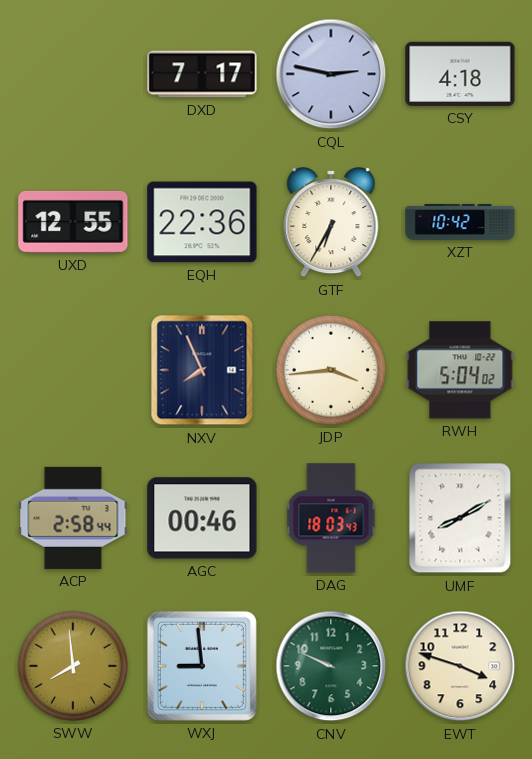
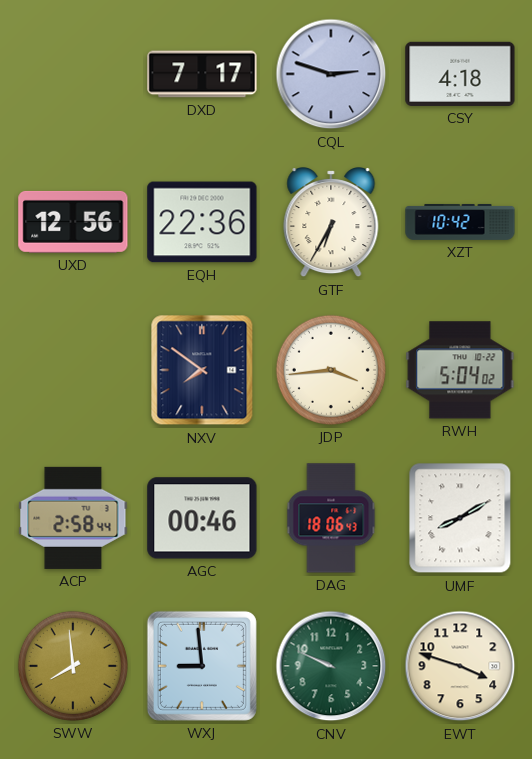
CQL: 2:47 -> 2:48 (331, 74)
UXD: 12:55 -> 12:56 (73, 222)
NXV: 7:56 -> 7:51 (202, 370)
DAG: 18:03 -> 18:06 (331, 518)
